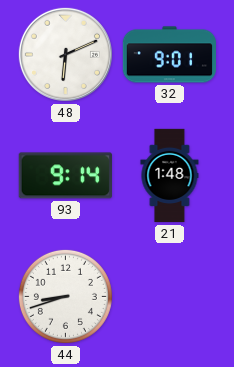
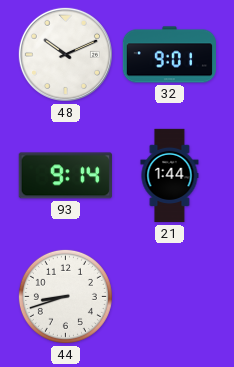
48: 6:11 -> 10:11 (65, 54)
21: 1:48 -> 1:44 (170, 176)
